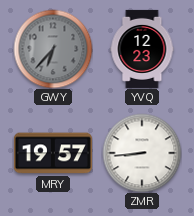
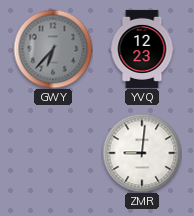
MRY: 19:57 -> none (53, 153)
ZMR: 8:44 -> 9:01 (142, 153)
